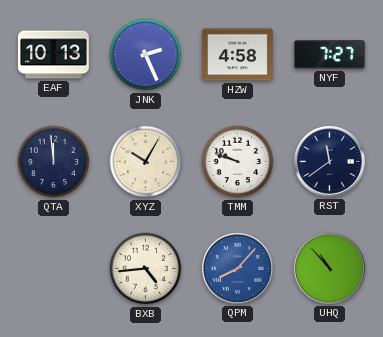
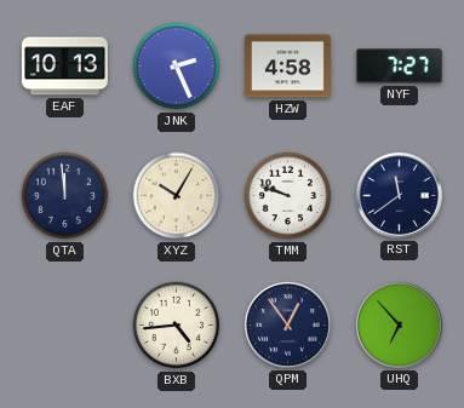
QPM: 8:07 -> 12:54 (287, 324)
QPM dial: blue -> navy (287, 324)
UHQ: 10:53 -> 6:53 (399, 324)
